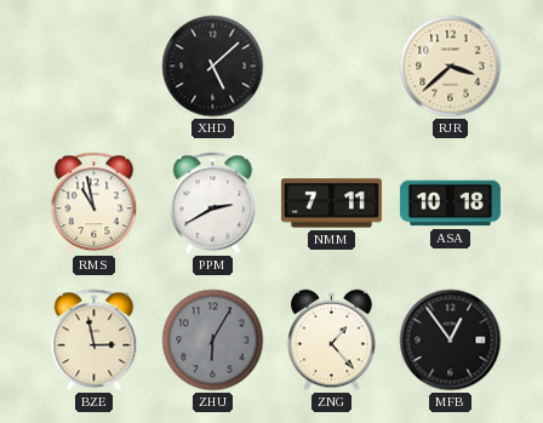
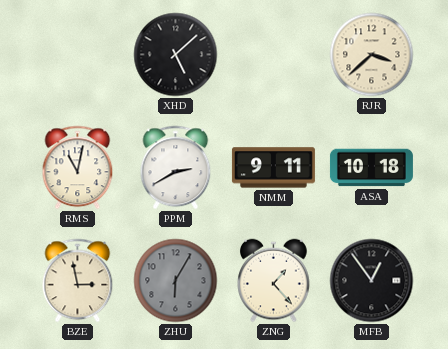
RMS: 10:58 -> 11:02 (78, 168)
NMM: 7:11 -> 9:11 (273, 168)
